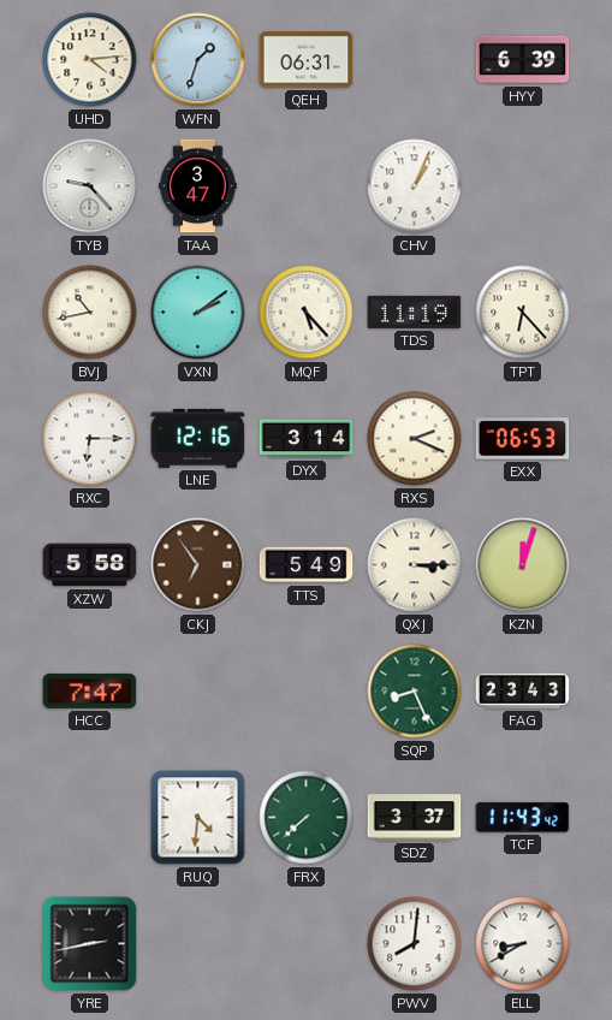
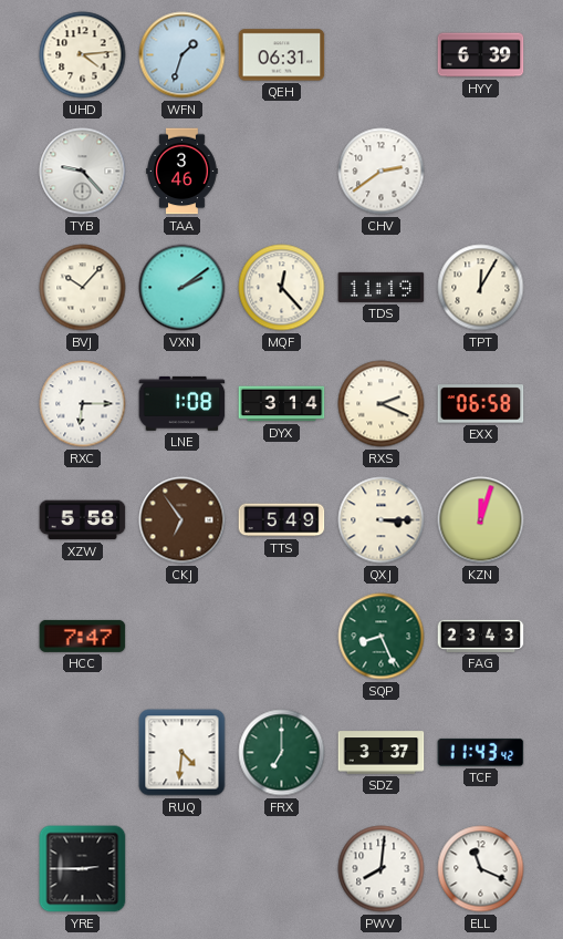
TAA: 3:47 -> 3:46 (183, 172)
CHV: 1:04 -> 2:39 (382, 172)
BVJ: 10:43 -> 10:07 (83, 288)
MQF: 5:23 -> 12:23 (282, 288)
TPT: 6:23 -> 12:05 (481, 288)
LNE: 12:16 -> 1:08 (183, 403)
EXX: 06:53 -> 06:58 (481, 404)
FRX: 7:38 -> 7:00 (282, 753)
YRE: 2:43 -> 2:45 (83, 869)
ELL: 8:40 -> 11:19 (481, 869)
